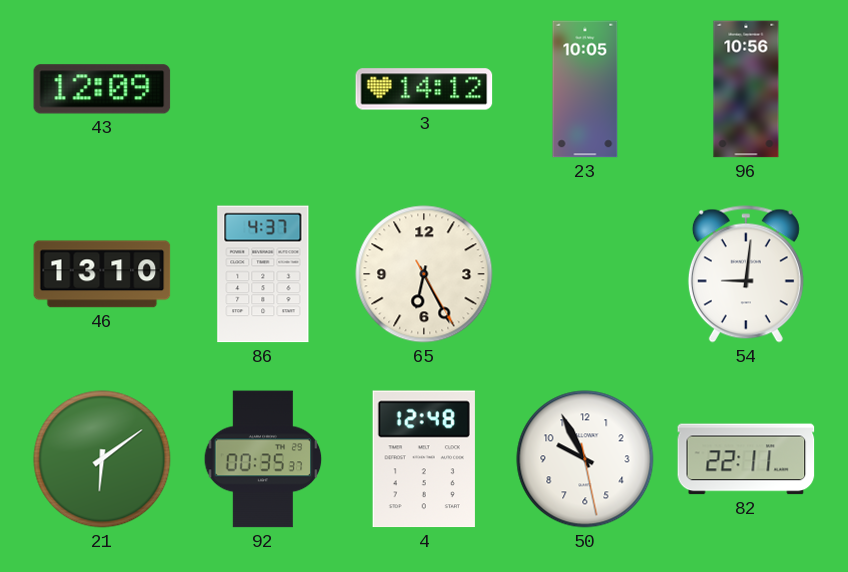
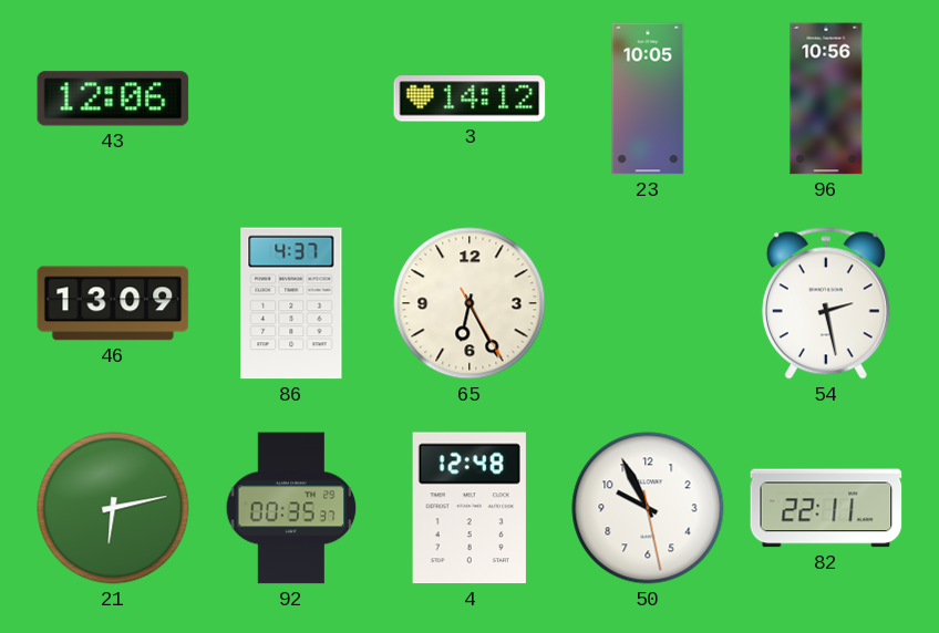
43: 12:09 -> 12:06 (113, 98)
46: 13:10 -> 13:09 (113, 303)
54: 9:01 -> 2:28 (826, 303)
21: 6:09 -> 6:13 (113, 508)
